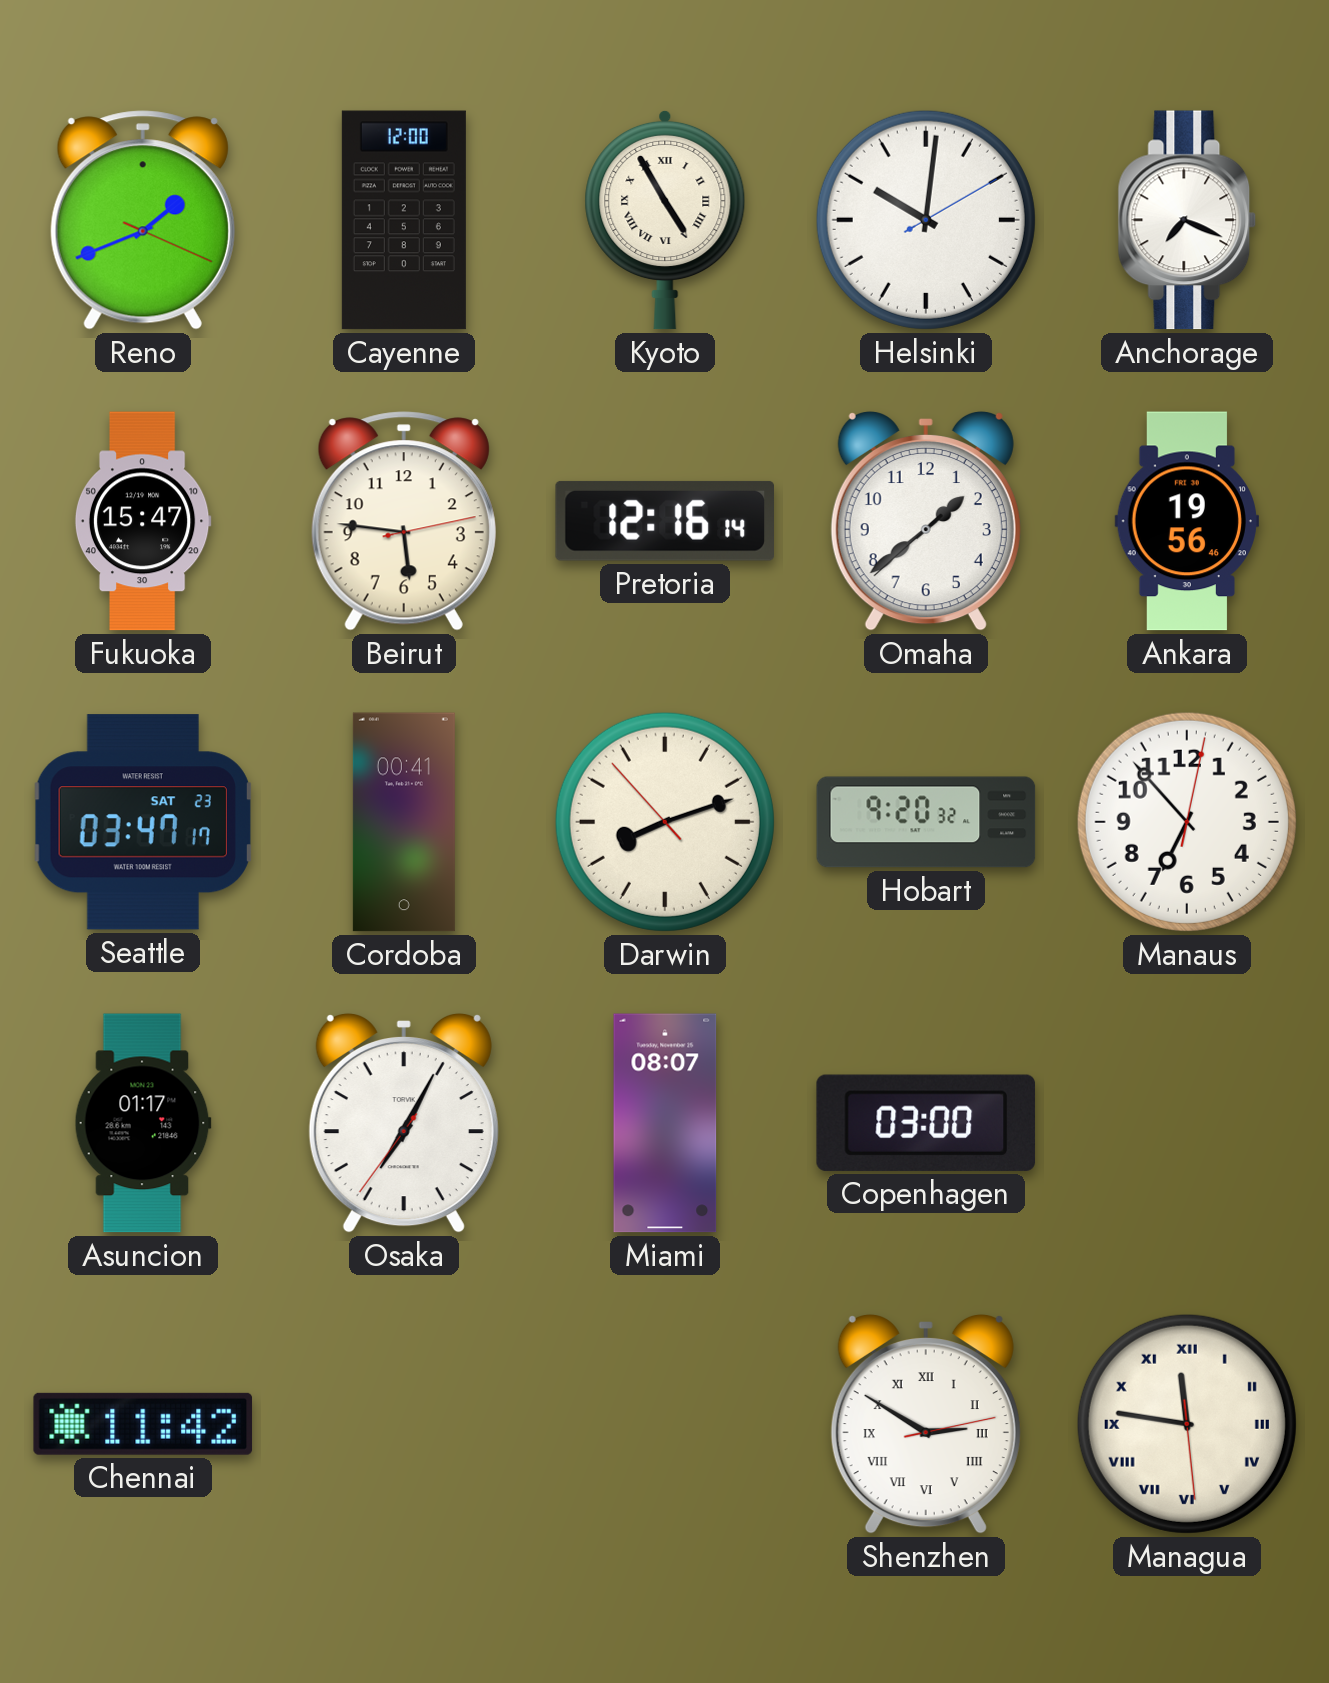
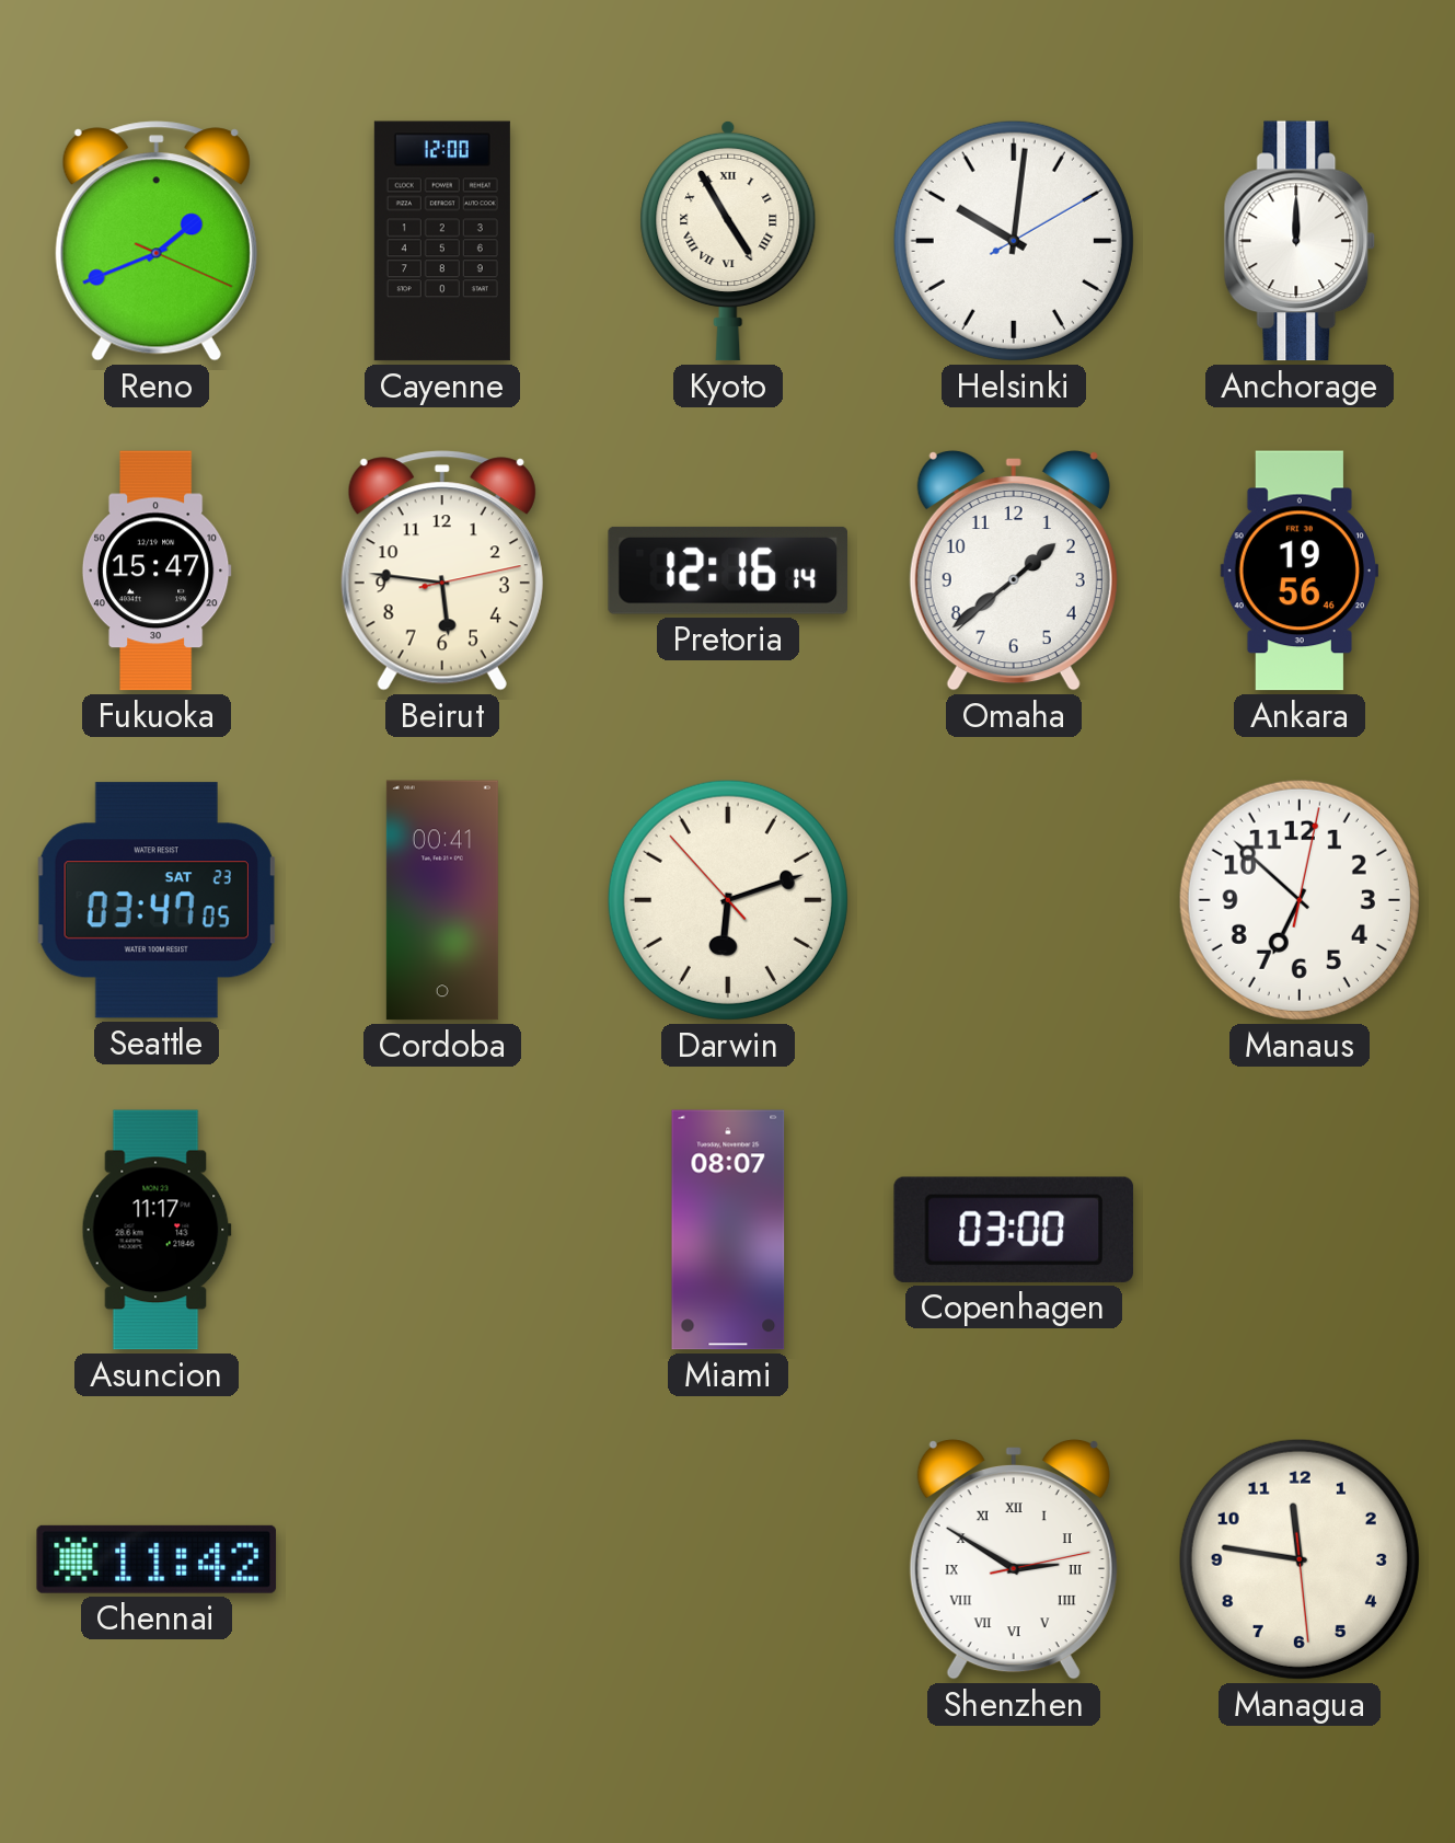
Anchorage: 7:19 -> 12:00 (1300, 241)
Seattle: 03:47:17 -> 03:47:05 (157, 900)
Darwin: 8:11 -> 6:11 (728, 900)
Hobart: 9:20 -> none (926, 822)
Manaus: 6:53 -> 6:52 (1300, 900)
Asuncion: 01:17 -> 11:17 (157, 1230)
Osaka: 7:04 -> none (404, 1123)
Managua numerals: Roman -> Arabic (1300, 1559)
